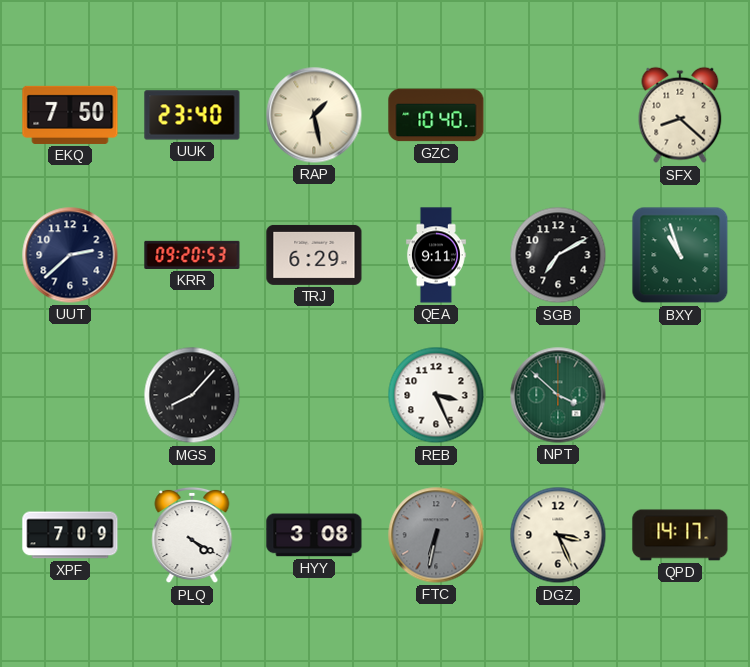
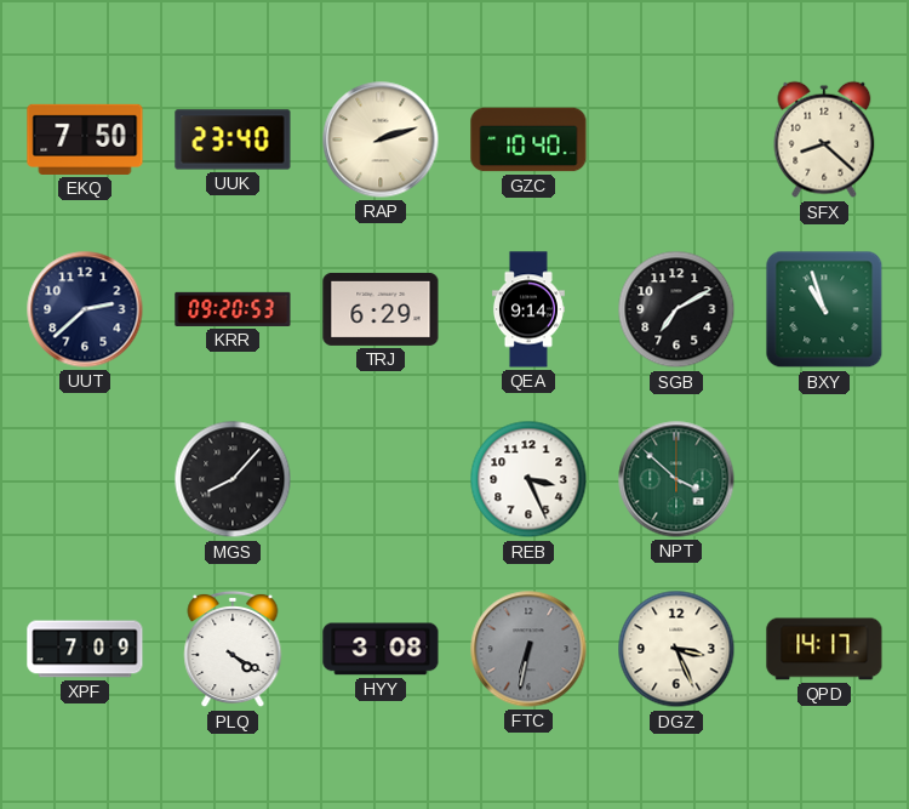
RAP: 1:28 -> 2:12 (381, 139)
QEA: 9:11 -> 9:14 (528, 309)
